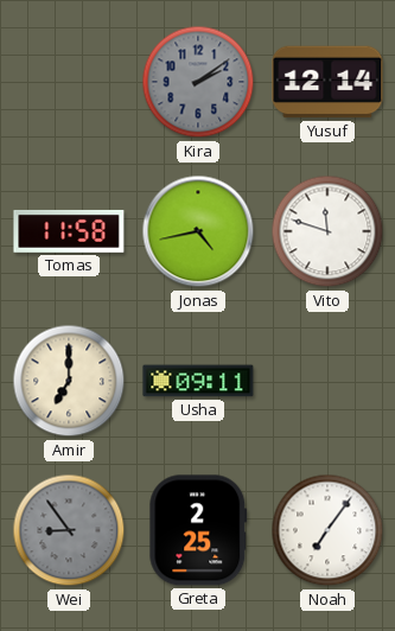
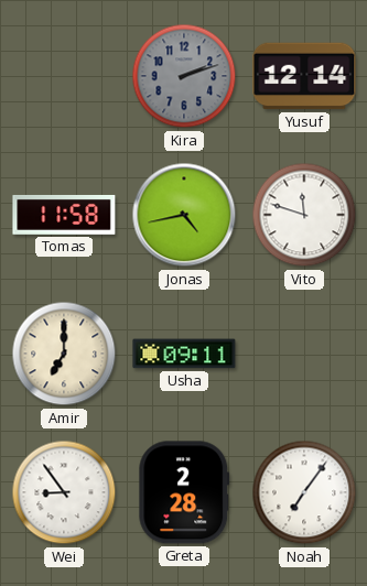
Kira: 2:09 -> 2:12 (184, 76)
Wei dial: grey -> white (64, 492)
Greta: 2:25 -> 2:28 (184, 492)
